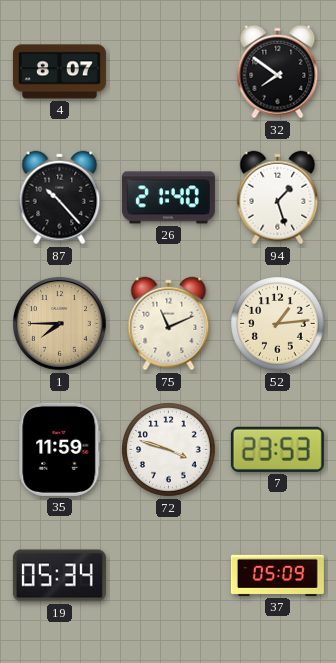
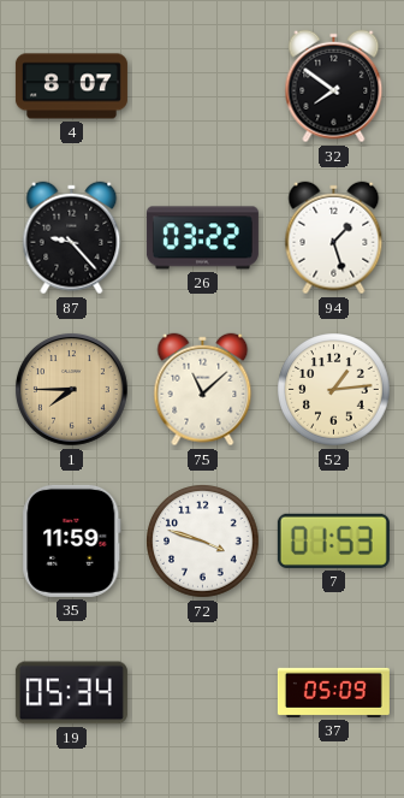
87: 10:23 -> 9:23 (72, 238)
26: 21:40 -> 03:22 (202, 238)
75: 11:11 -> 11:08 (203, 390)
7: 23:53 -> 01:53 (333, 540)
